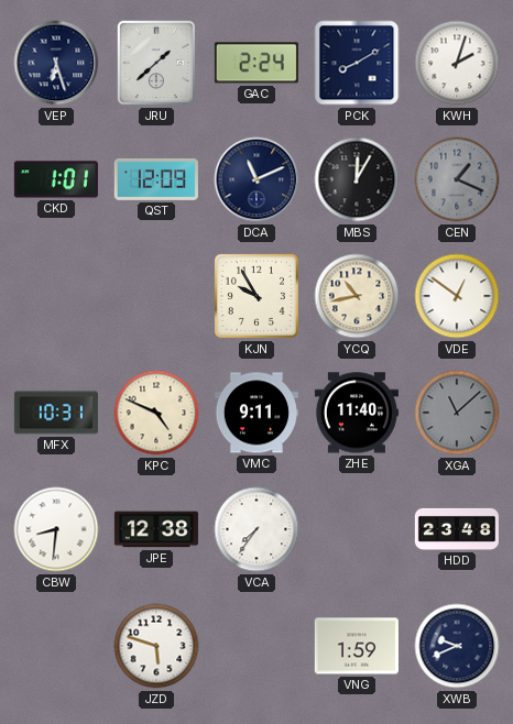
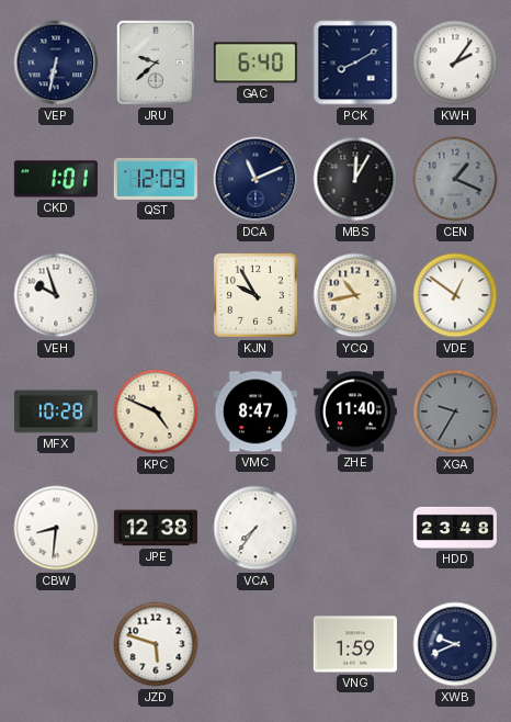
VEP: 6:27 -> 6:32 (56, 63)
JRU: 1:38 -> 9:38 (156, 63)
GAC: 2:24 -> 6:40 (256, 63)
KWH: 2:03 -> 2:06 (455, 63)
VEH: none -> 9:57 (56, 295)
MFX: 10:31 -> 10:28 (56, 411)
VMC: 9:11 -> 8:47 (256, 411)
XGA: 11:08 -> 9:35 (455, 411)
